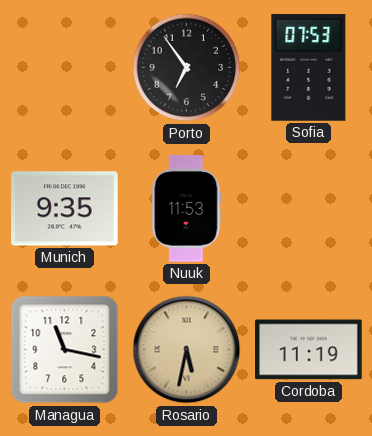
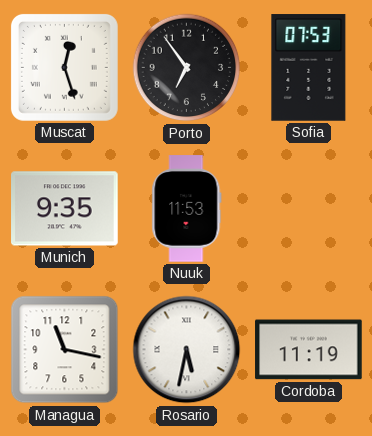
Muscat: none -> 12:27 (64, 67)
Rosario dial: champagne -> white (187, 350)
